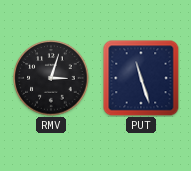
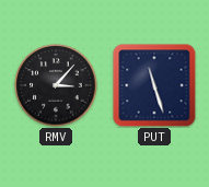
RMV: 3:03 -> 3:07 (56, 85)
